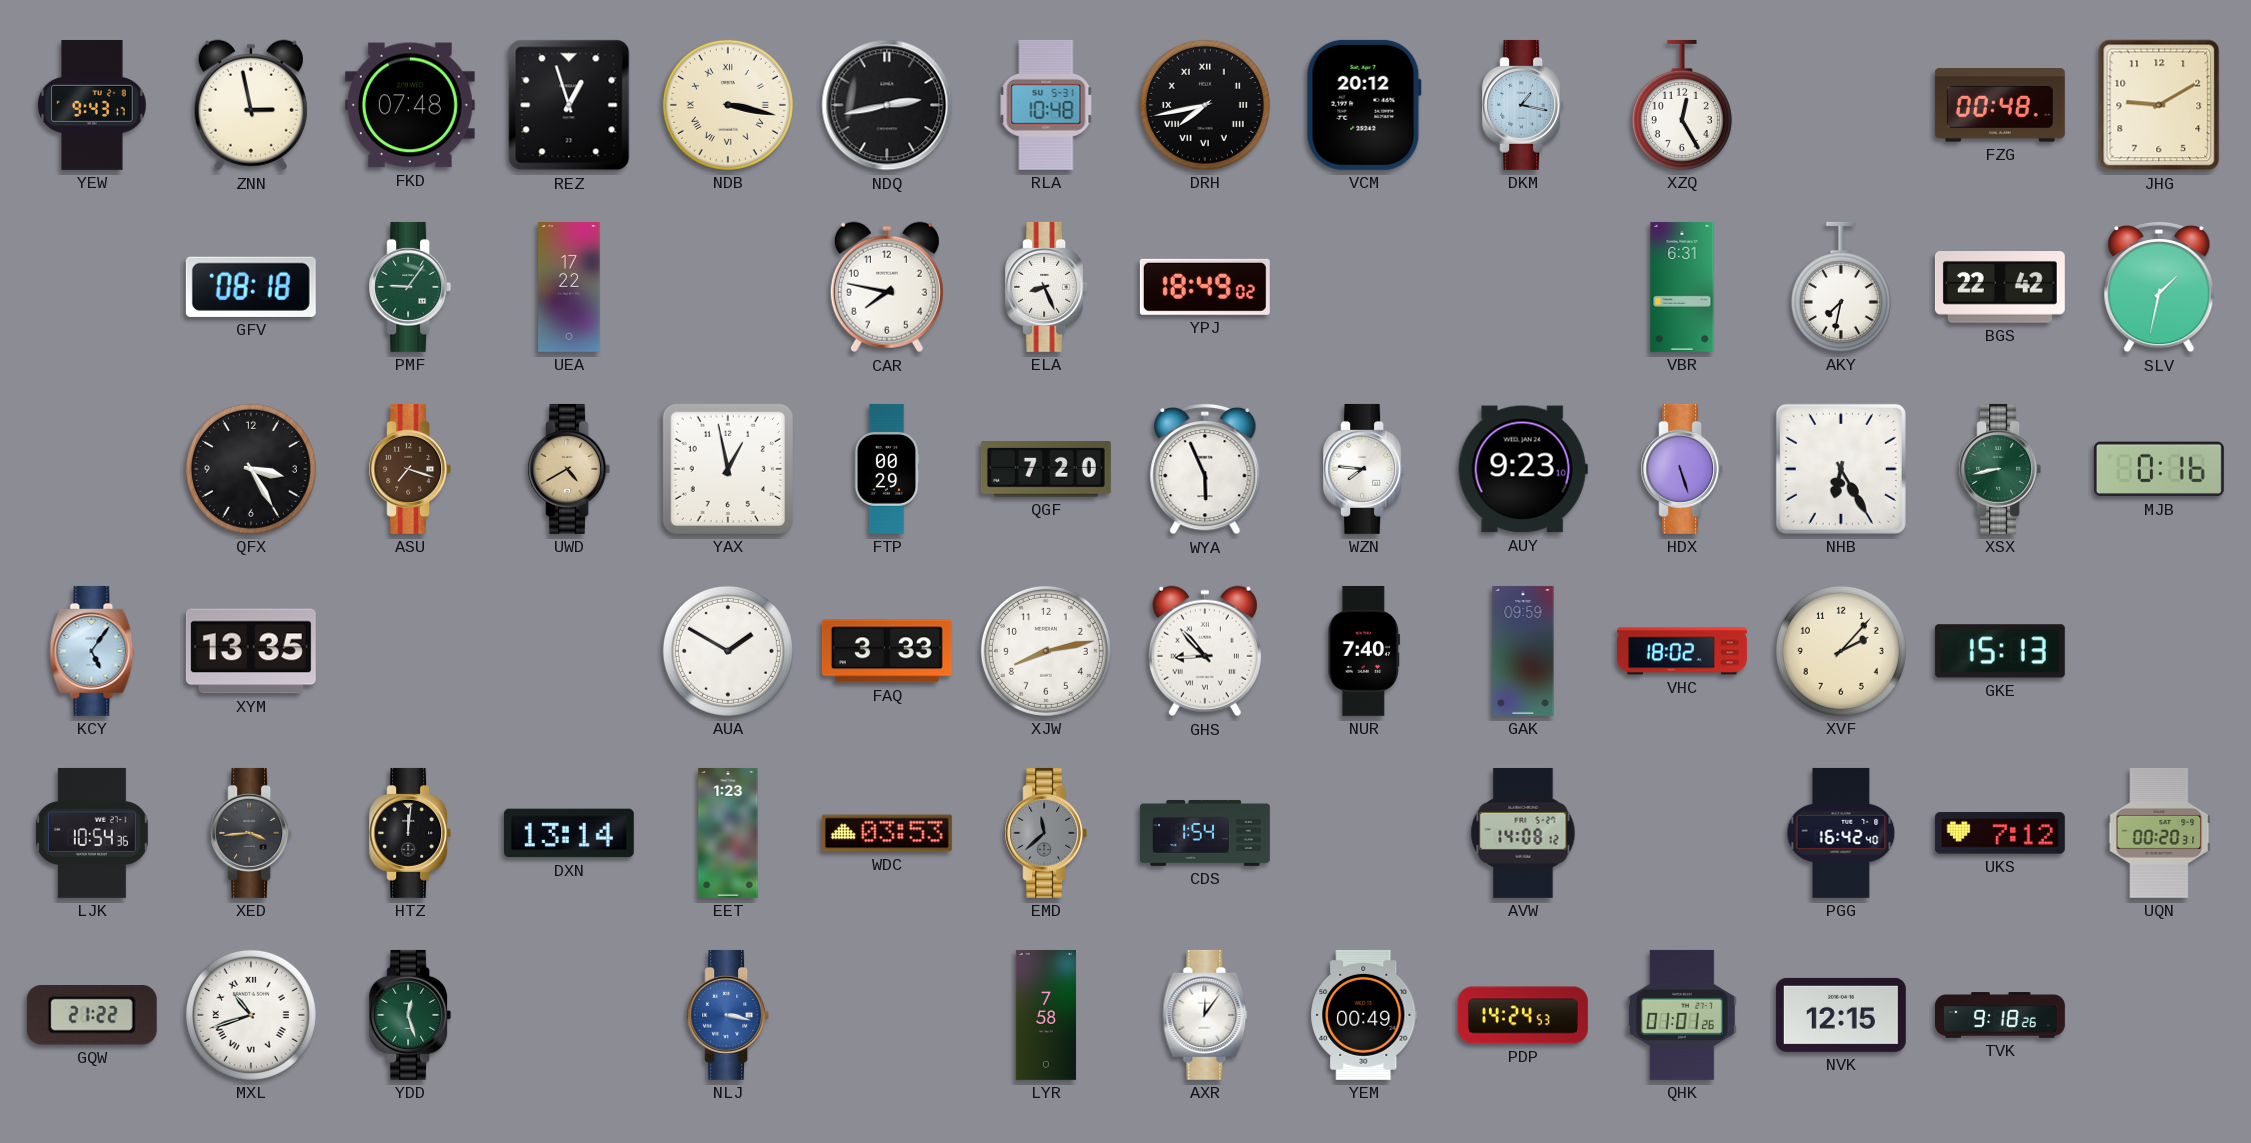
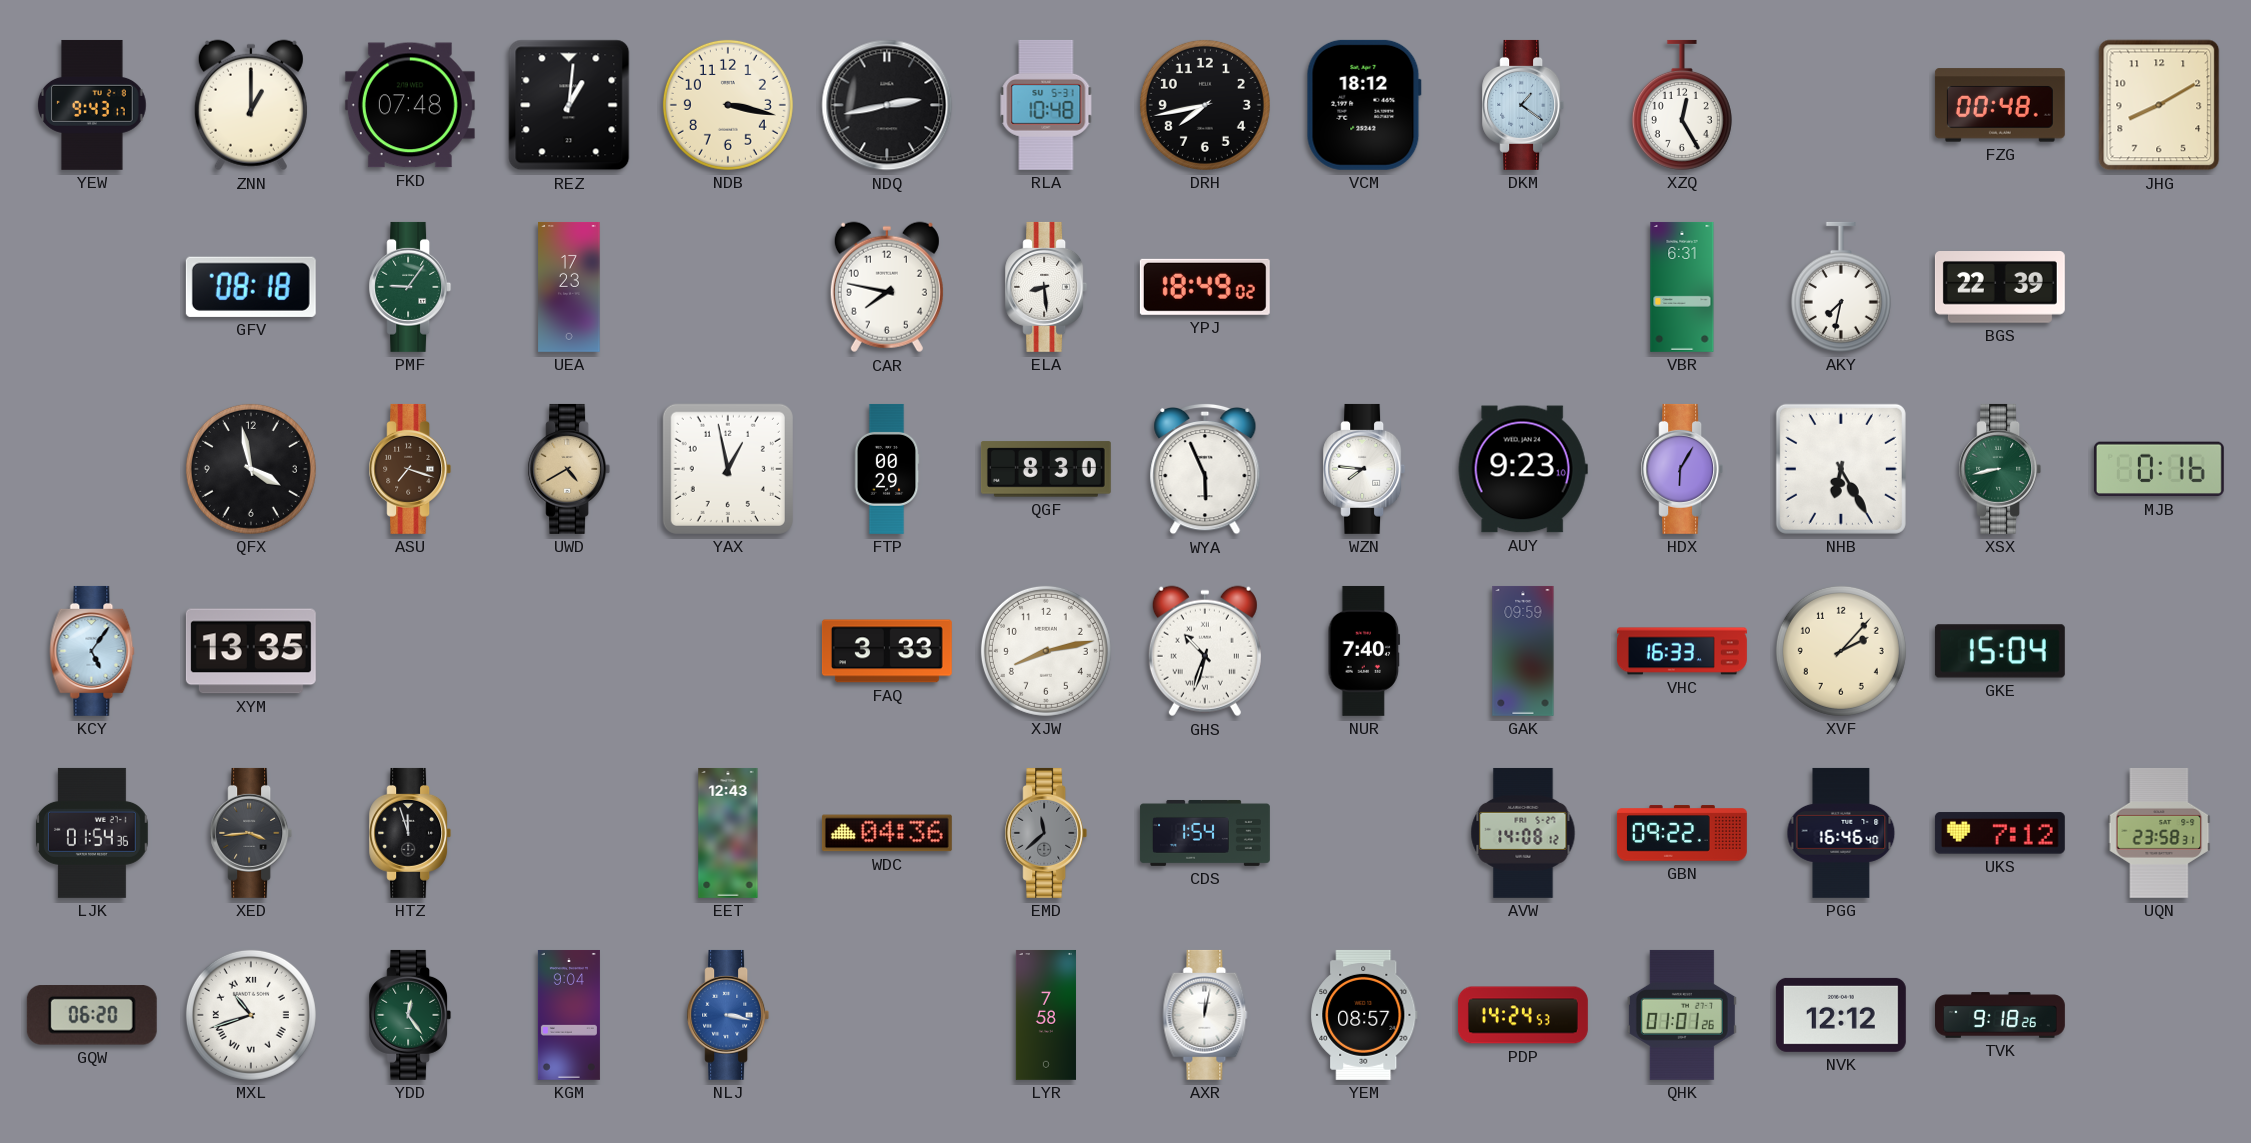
ZNN: 2:58 -> 1:00 (251, 105)
REZ: 12:57 -> 1:01 (569, 105)
NDB numerals: Roman -> Arabic (728, 105)
DRH numerals: Roman -> Arabic (1205, 105)
VCM: 20:12 -> 18:12 (1364, 105)
DKM: 1:17 -> 1:21 (1523, 105)
JHG: 9:10 -> 8:10 (2159, 105)
UEA: 17:22 -> 17:23 (569, 287)
ELA: 8:26 -> 8:29 (1046, 287)
BGS: 22:42 -> 22:39 (2000, 288)
SLV: 1:32 -> none (2159, 287)
QFX: 3:25 -> 3:58 (251, 469)
QGF: 7:20 -> 8:30 (1046, 469)
HDX: 5:27 -> 6:05 (1682, 469)
AUA: 1:50 -> none (728, 651)
GHS: 8:53 -> 10:33 (1205, 651)
VHC: 18:02 -> 16:33 (1682, 651)
GKE: 15:13 -> 15:04 (2000, 651)
LJK: 10:54 -> 01:54 (93, 833)
HTZ: 12:01 -> 11:57 (410, 833)
DXN: 13:14 -> none (569, 833)
EET: 1:23 -> 12:43 (728, 833)
WDC: 03:53 -> 04:36 (887, 833)
GBN: none -> 09:22 (1682, 833)
PGG: 16:42 -> 16:46 (1841, 833)
UQN: 00:20 -> 23:58 (2159, 833)
GQW: 21:22 -> 06:20 (92, 1016)
YDD: 12:27 -> 12:24 (410, 1015)
KGM: none -> 9:04 (569, 1015)
AXR: 12:06 -> 12:02 (1205, 1015)
YEM: 00:49 -> 08:57 (1364, 1015)
NVK: 12:15 -> 12:12 (1841, 1015)
